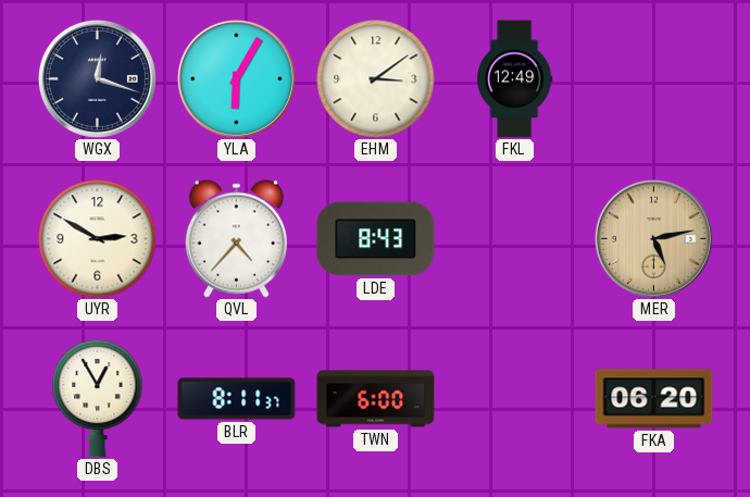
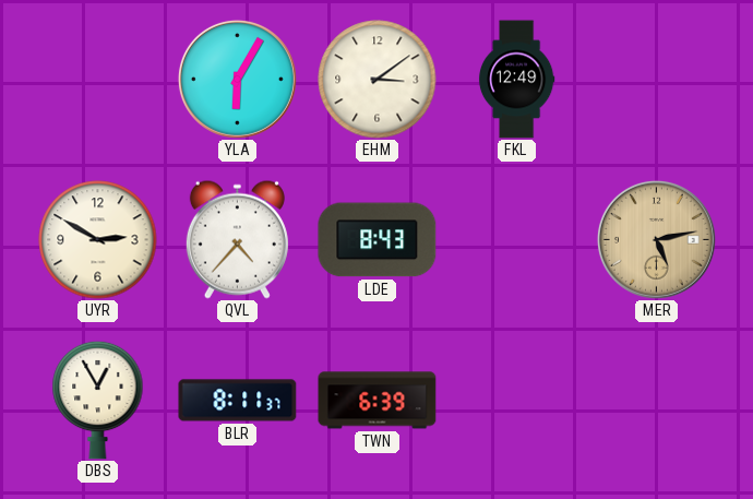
WGX: 12:18 -> none (97, 78)
TWN: 6:00 -> 6:39 (378, 401)
FKA: 06:20 -> none (654, 399)
